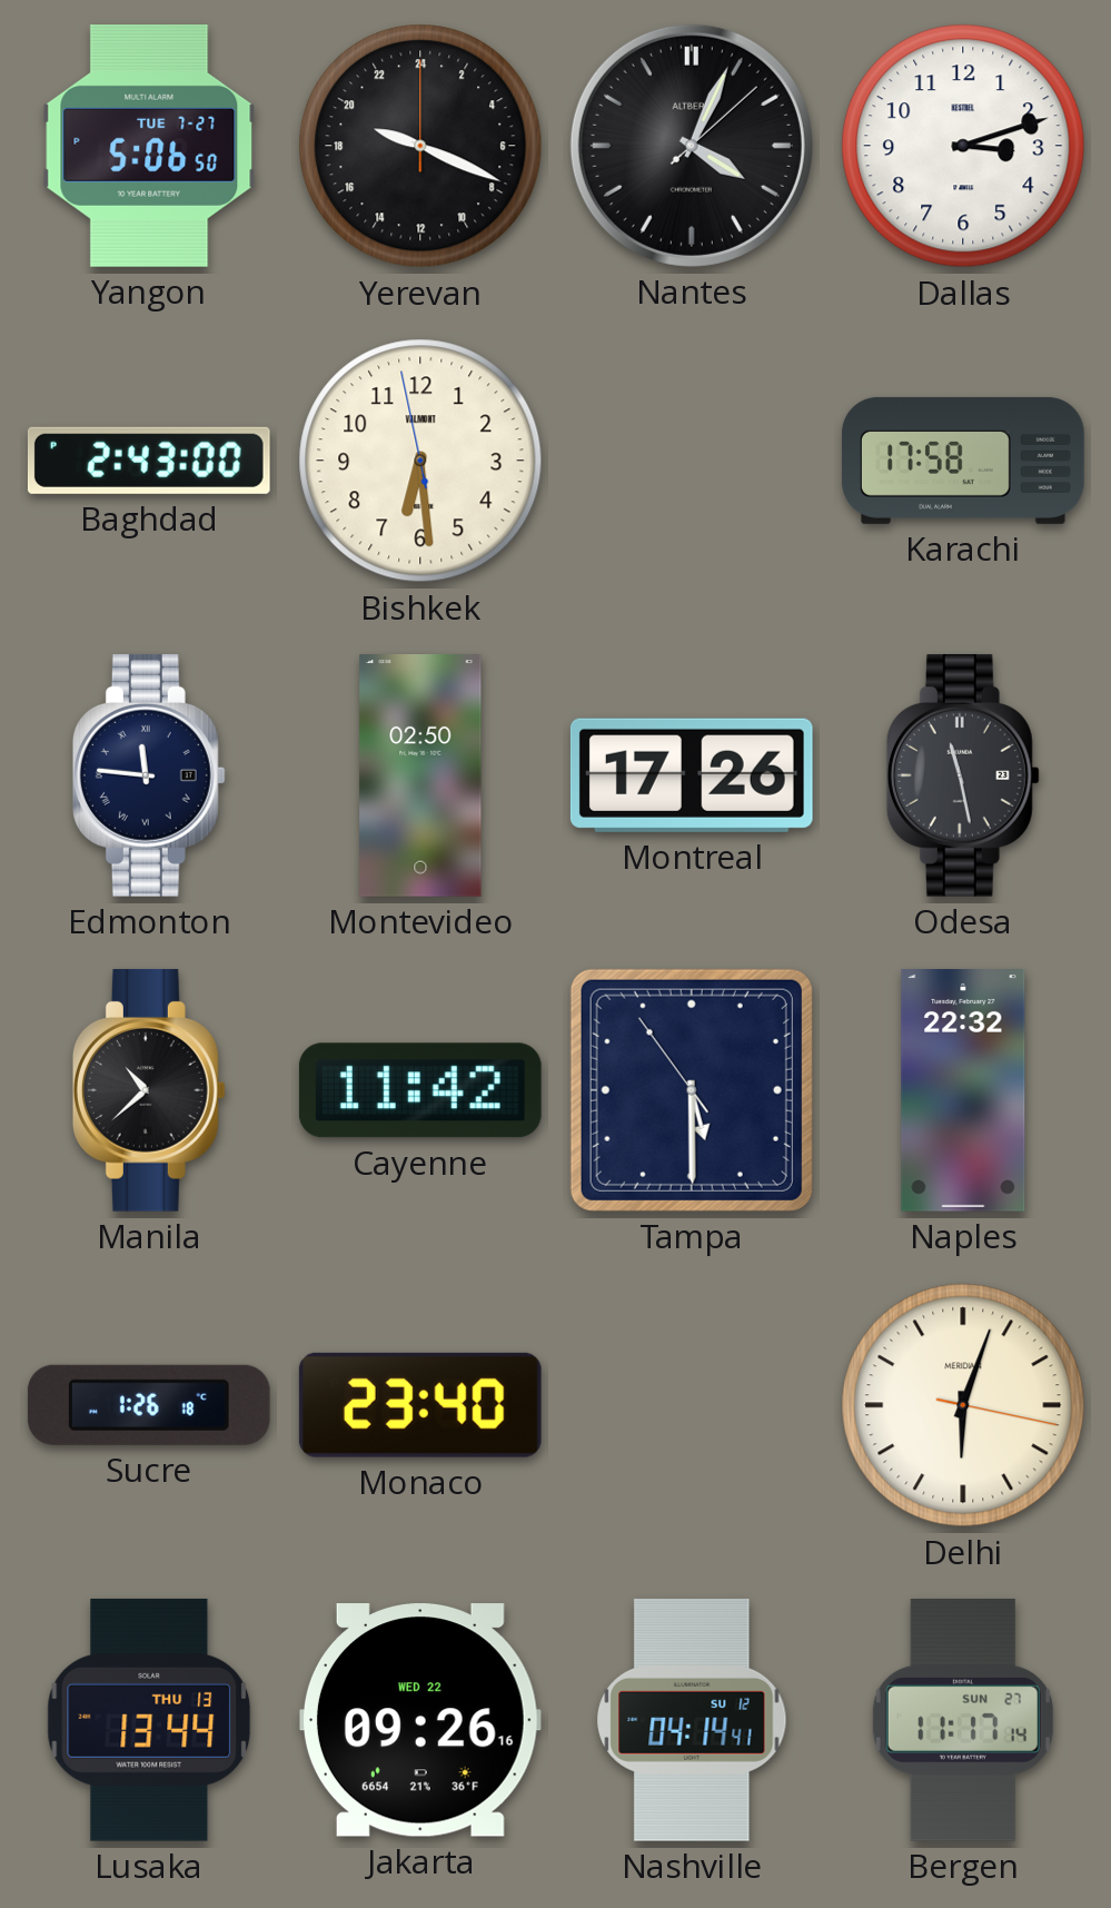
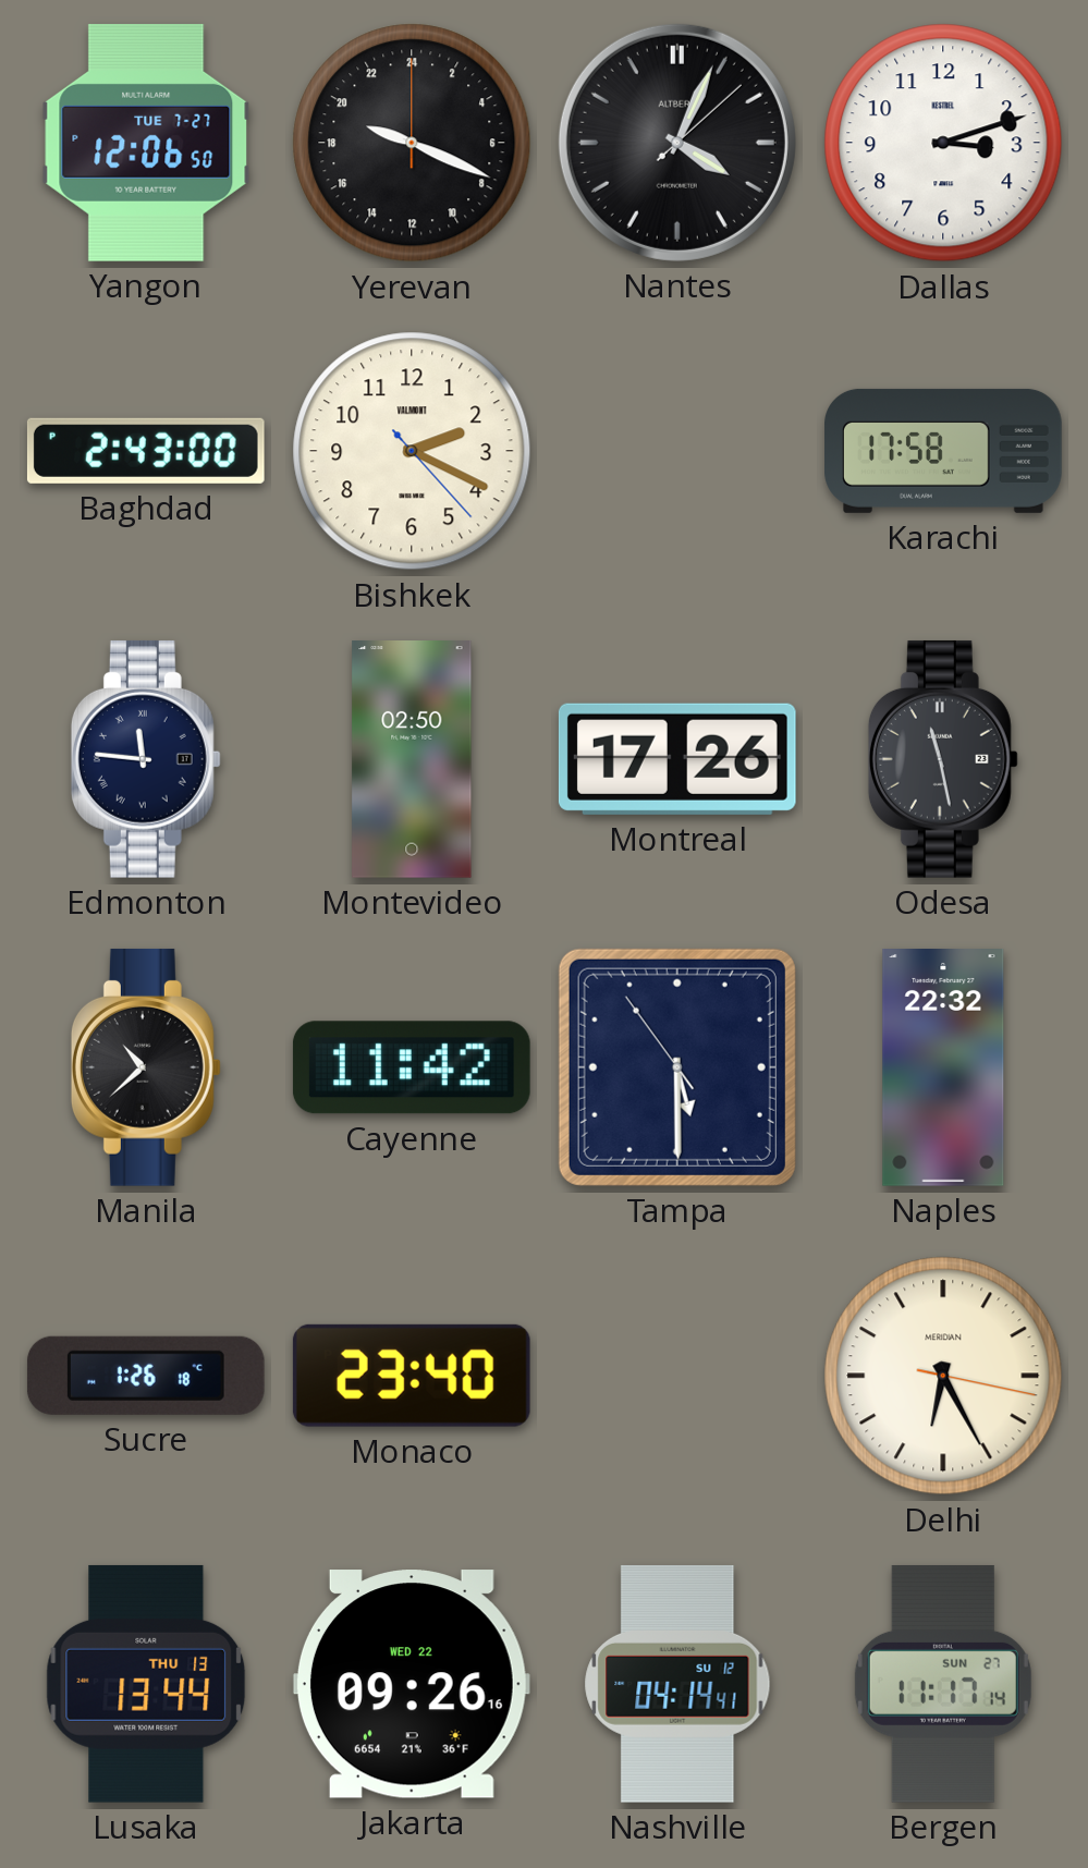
Yangon: 5:06 -> 12:06 (146, 143)
Bishkek: 6:28 -> 2:19 (412, 451)
Delhi: 6:03 -> 6:25 (943, 1376)
